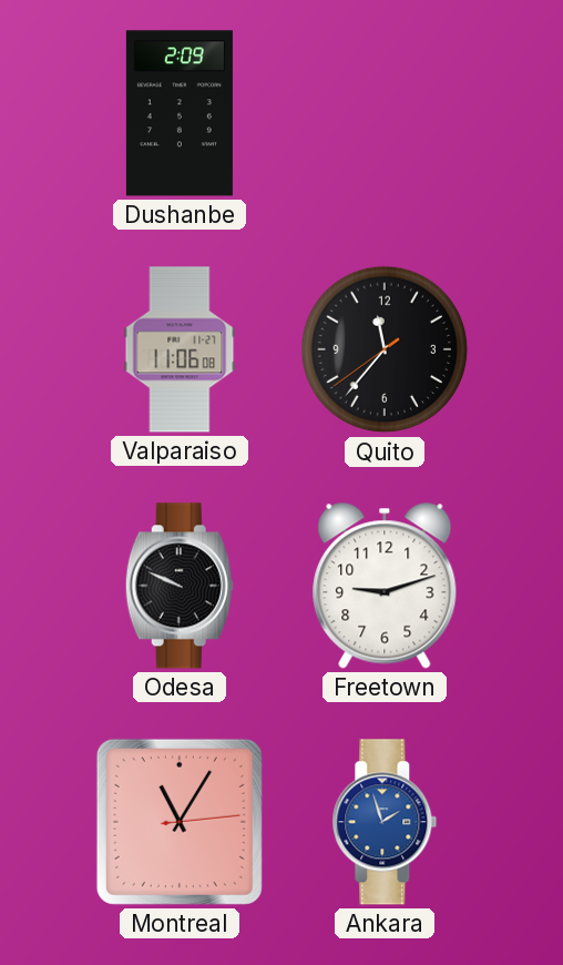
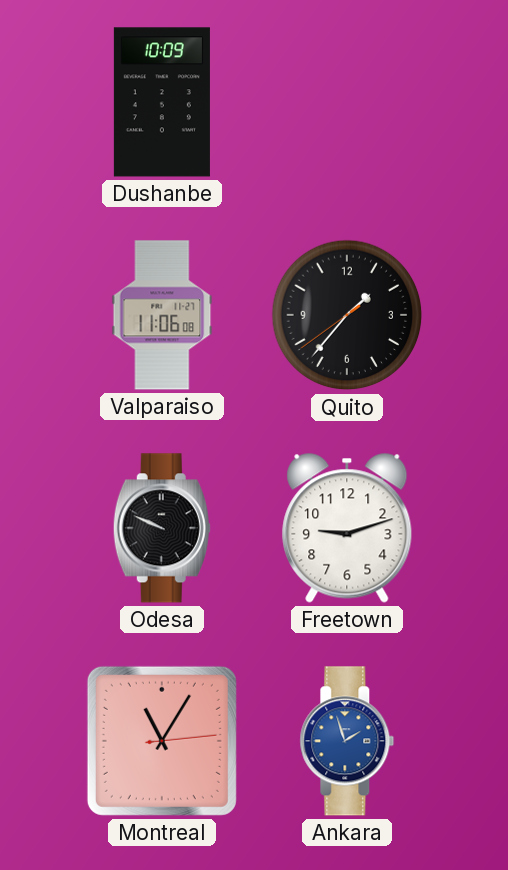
Dushanbe: 2:09 -> 10:09 (162, 102)
Quito: 11:36 -> 1:36 (347, 315)
